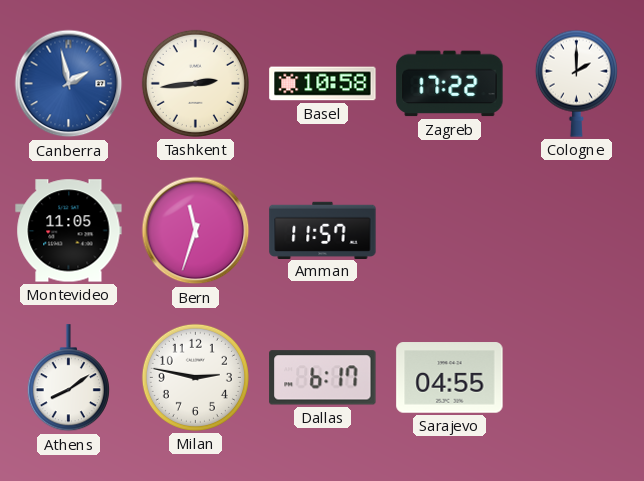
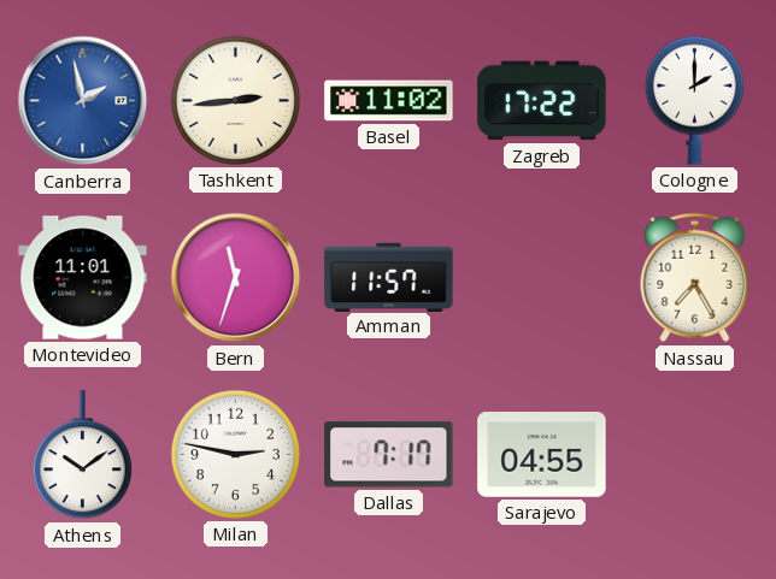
Basel: 10:58 -> 11:02 (389, 101)
Montevideo: 11:05 -> 11:01 (83, 278)
Nassau: none -> 7:25 (695, 278)
Athens: 8:09 -> 10:09 (82, 455)
Dallas: 6:17 -> 7:17 (389, 455)
